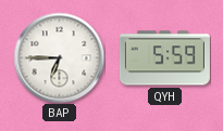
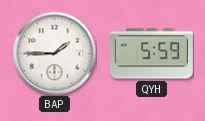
BAP: 6:45 -> 1:45 (54, 53)
